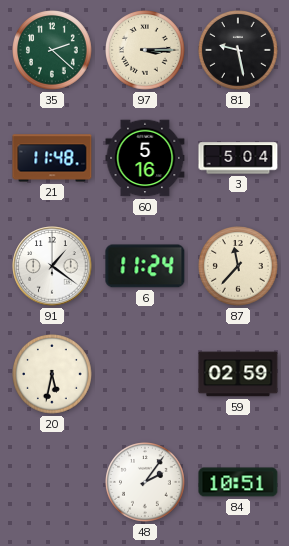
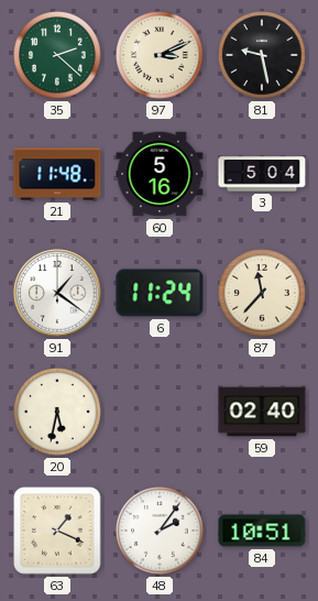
97: 3:15 -> 3:11 (161, 56)
59: 02:59 -> 02:40 (262, 412)
63: none -> 1:19 (57, 531)
